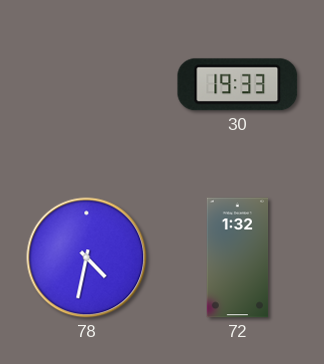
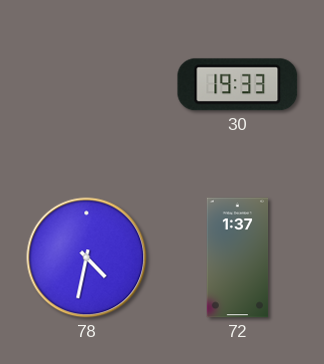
72: 1:32 -> 1:37 (238, 258)
